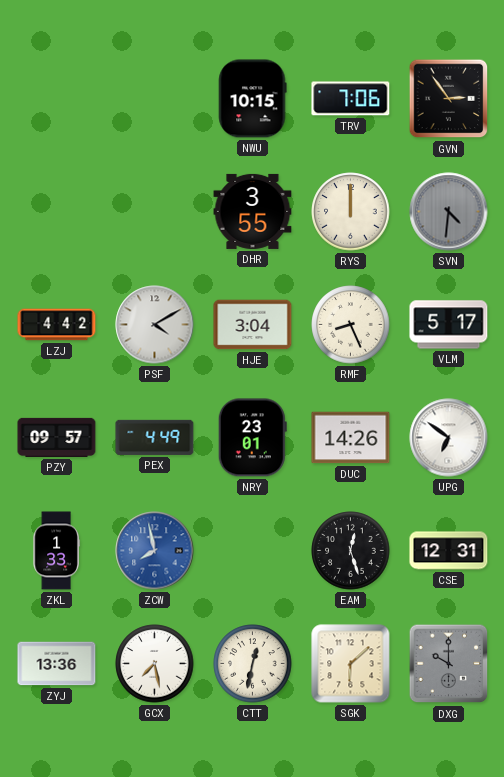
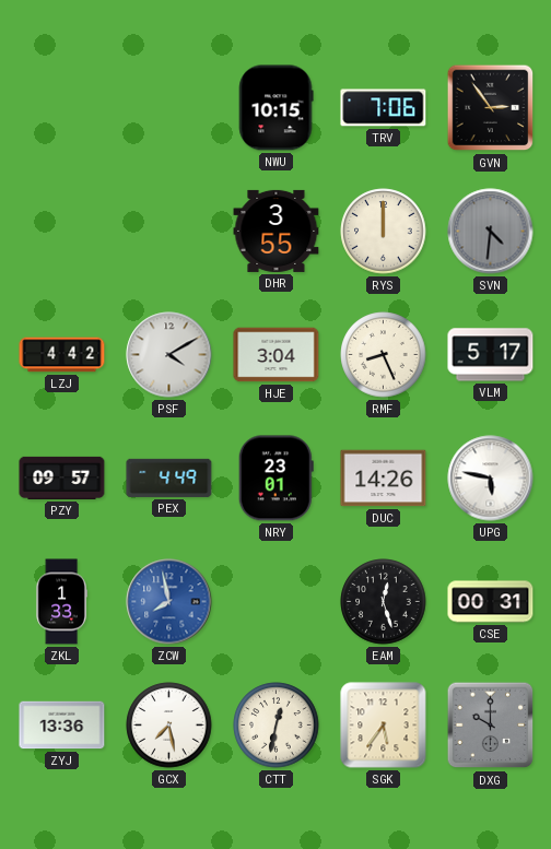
UPG: 6:51 -> 5:47 (491, 479)
CSE: 12:31 -> 00:31 (491, 602)
SGK: 6:08 -> 5:36 (384, 726)
